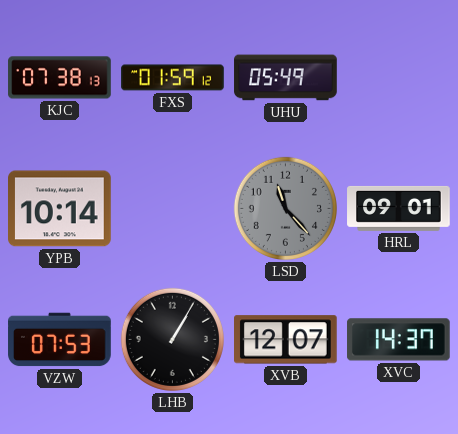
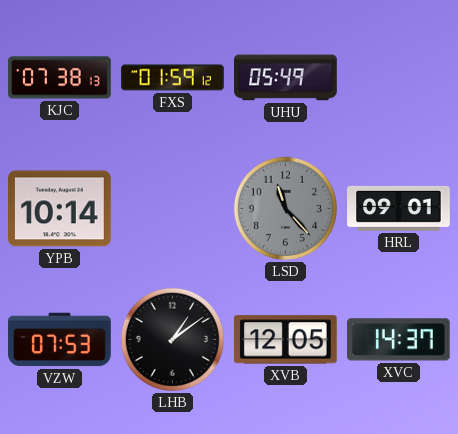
LHB: 1:05 -> 1:09 (172, 339)
XVB: 12:07 -> 12:05 (286, 340)
